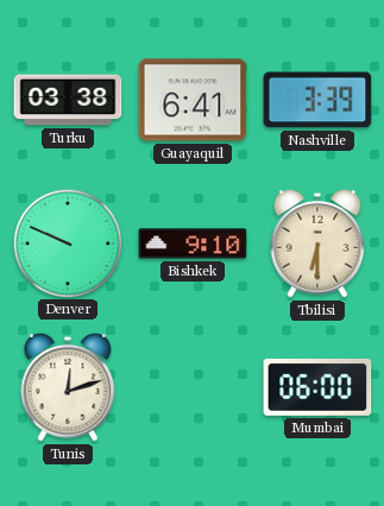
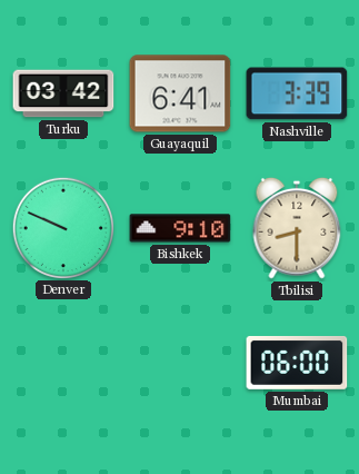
Turku: 03:38 -> 03:42 (63, 93)
Tbilisi: 6:30 -> 8:30 (297, 228)
Tunis: 12:12 -> none (68, 387)
